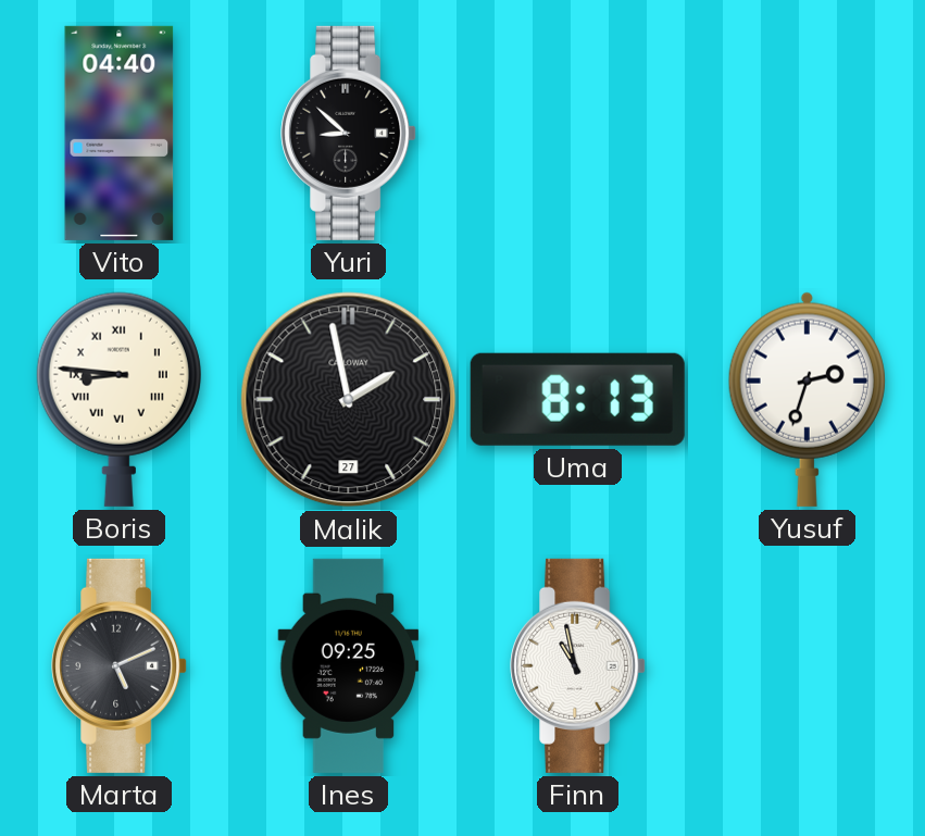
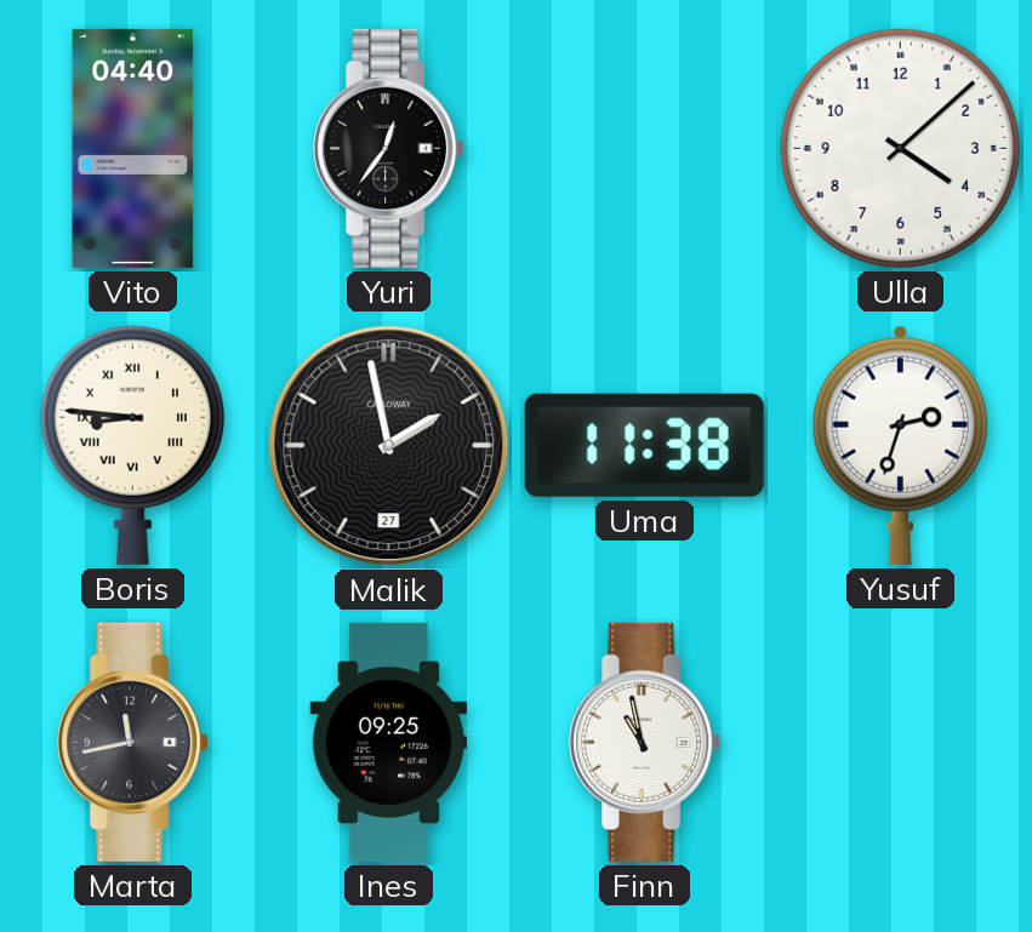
Yuri: 8:52 -> 12:36 (389, 148)
Ulla: none -> 4:08 (900, 148)
Uma: 8:13 -> 11:38 (644, 445)
Marta: 5:11 -> 11:43 (133, 742)
